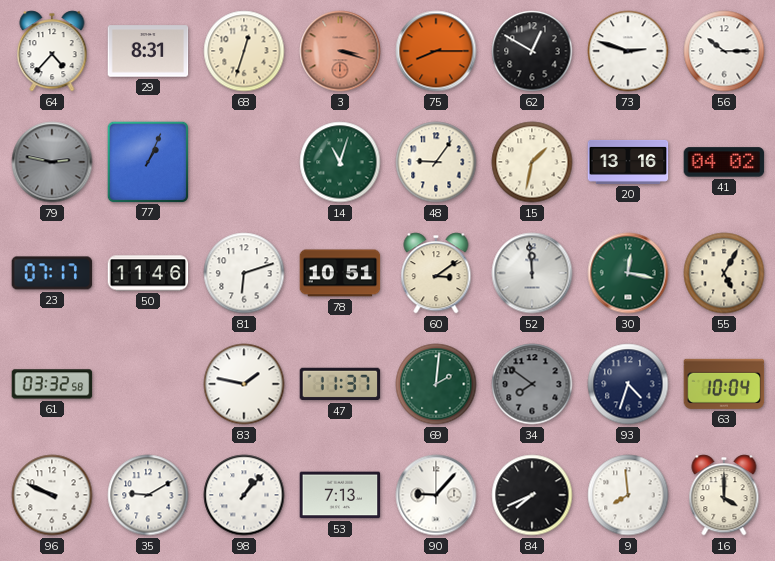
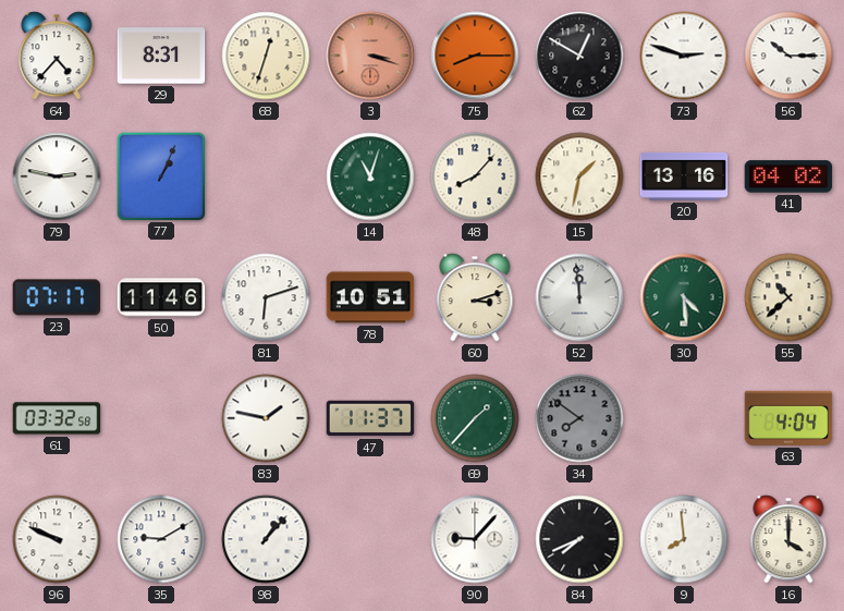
79 dial: grey -> white (57, 176)
48: 9:06 -> 8:07 (475, 176)
60: 3:09 -> 3:12 (475, 297)
30: 12:17 -> 4:29 (684, 297)
55: 5:05 -> 10:38 (788, 297)
69: 2:01 -> 1:37 (475, 418)
93: 4:33 -> none (628, 384)
63: 10:04 -> 4:04 (788, 418)
53: 7:13 -> none (340, 495)
